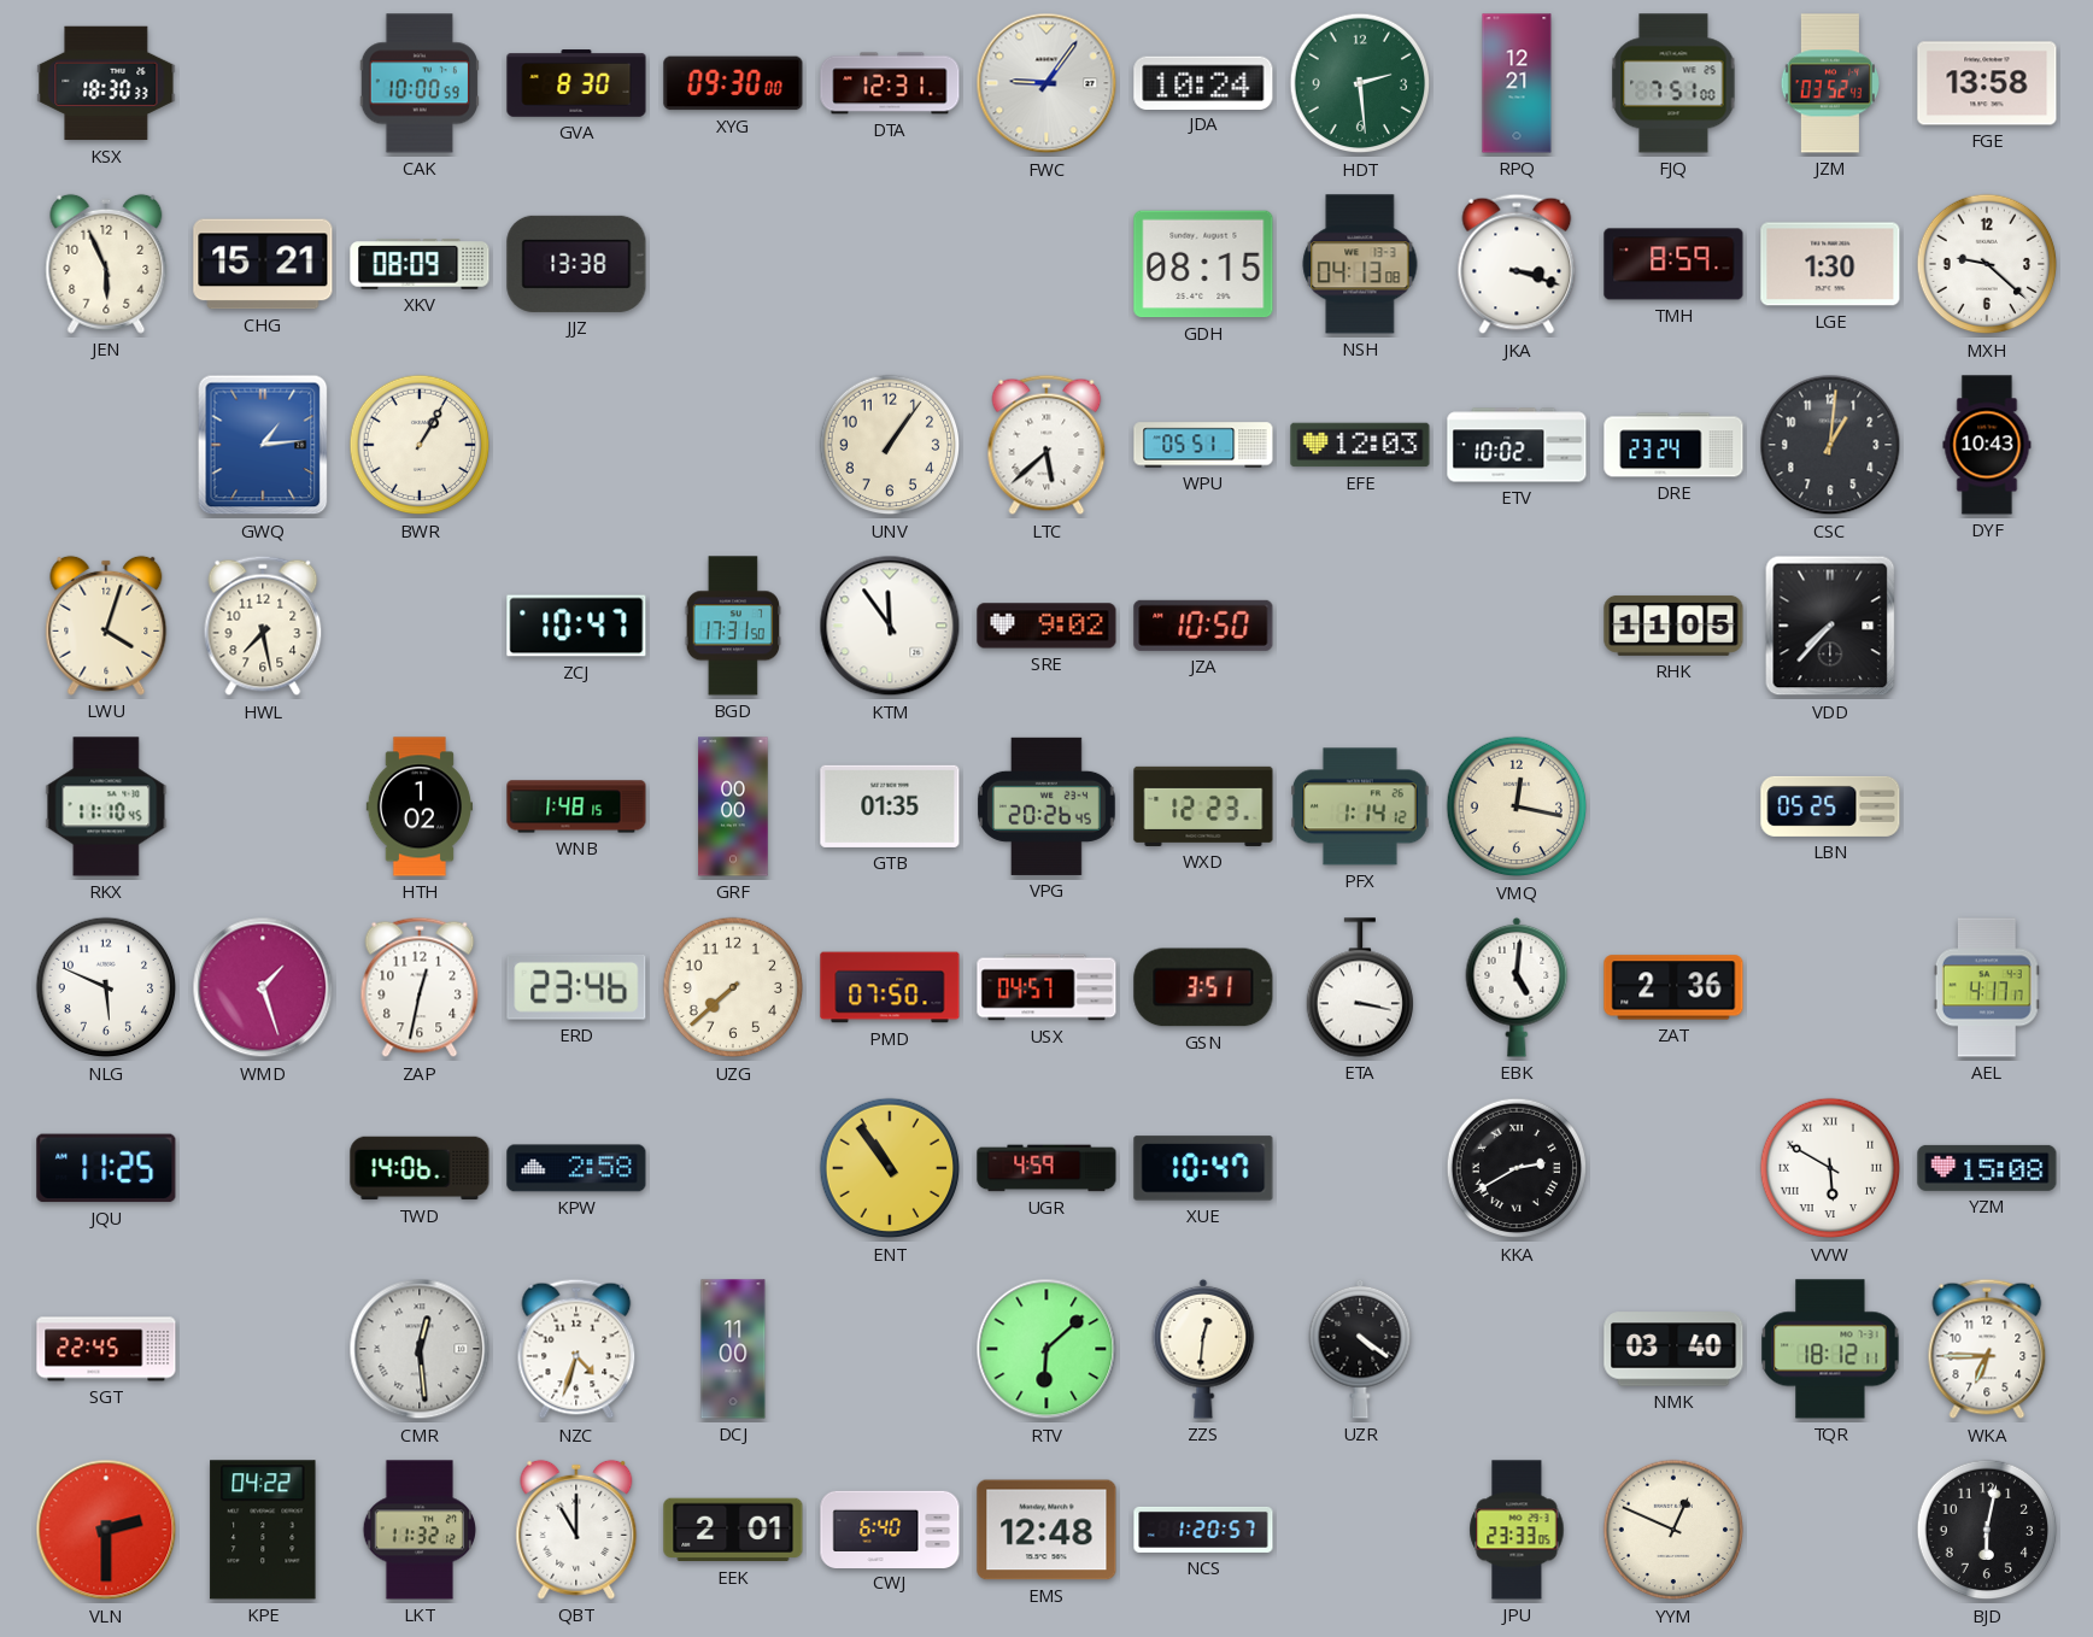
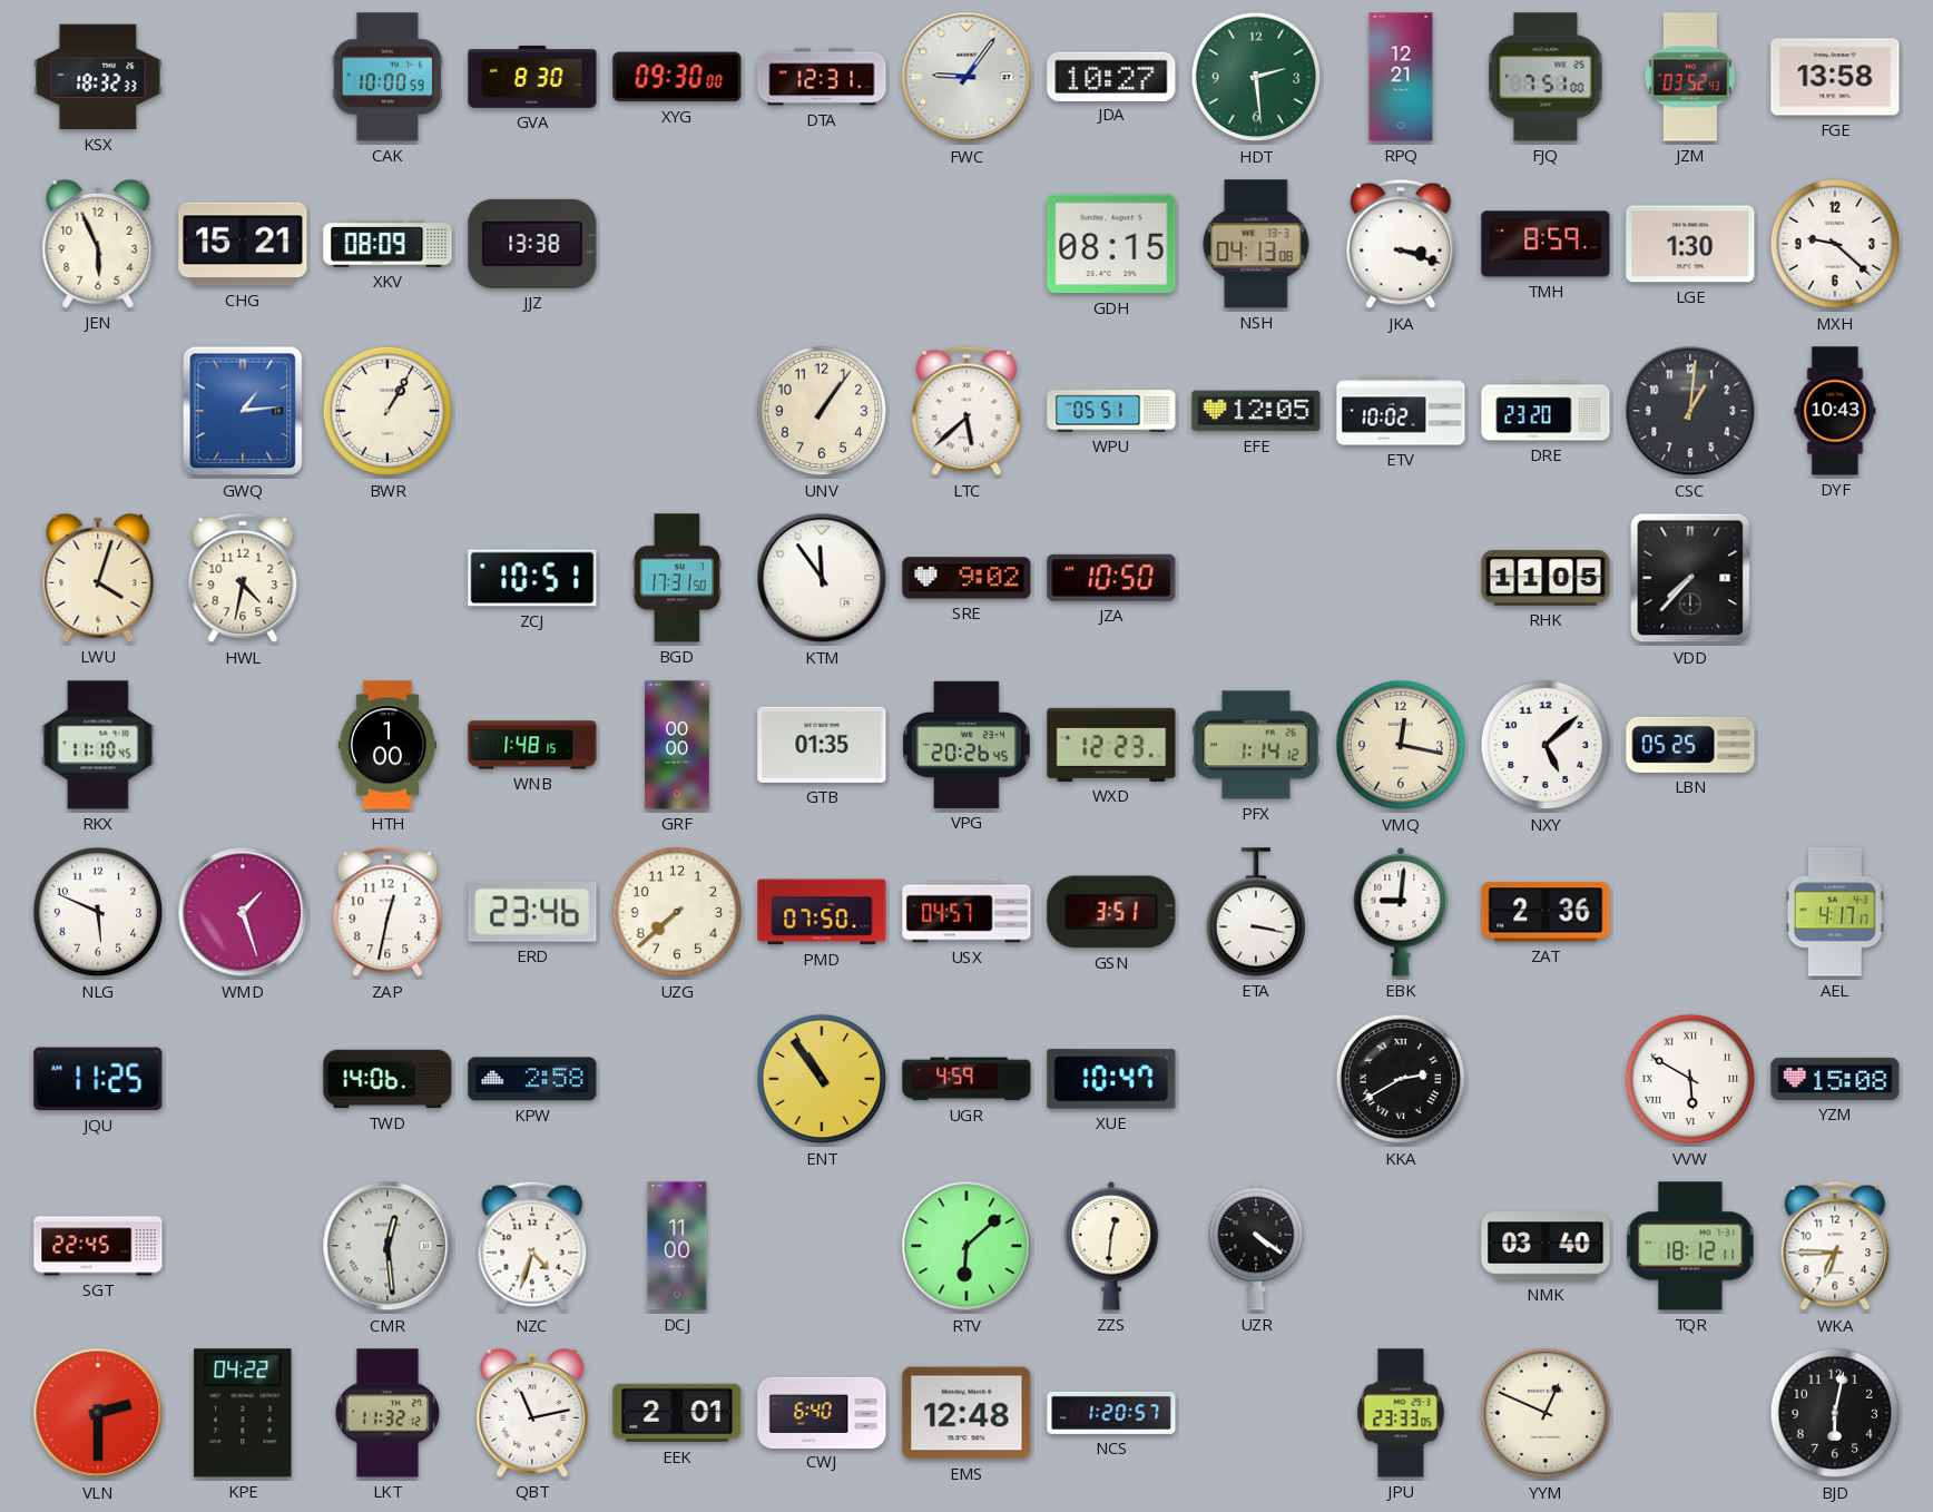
KSX: 18:30 -> 18:32 (98, 77)
JDA: 10:24 -> 10:27 (1111, 76)
EFE: 12:03 -> 12:05 (1256, 411)
DRE: 23:24 -> 23:20 (1546, 411)
HWL: 7:28 -> 4:32 (243, 578)
ZCJ: 10:47 -> 10:51 (532, 578)
HTH: 1:02 -> 1:00 (386, 745)
NXY: none -> 5:08 (1546, 745)
EBK: 5:01 -> 9:01 (1401, 912)
QBT: 11:00 -> 11:13 (532, 1413)
